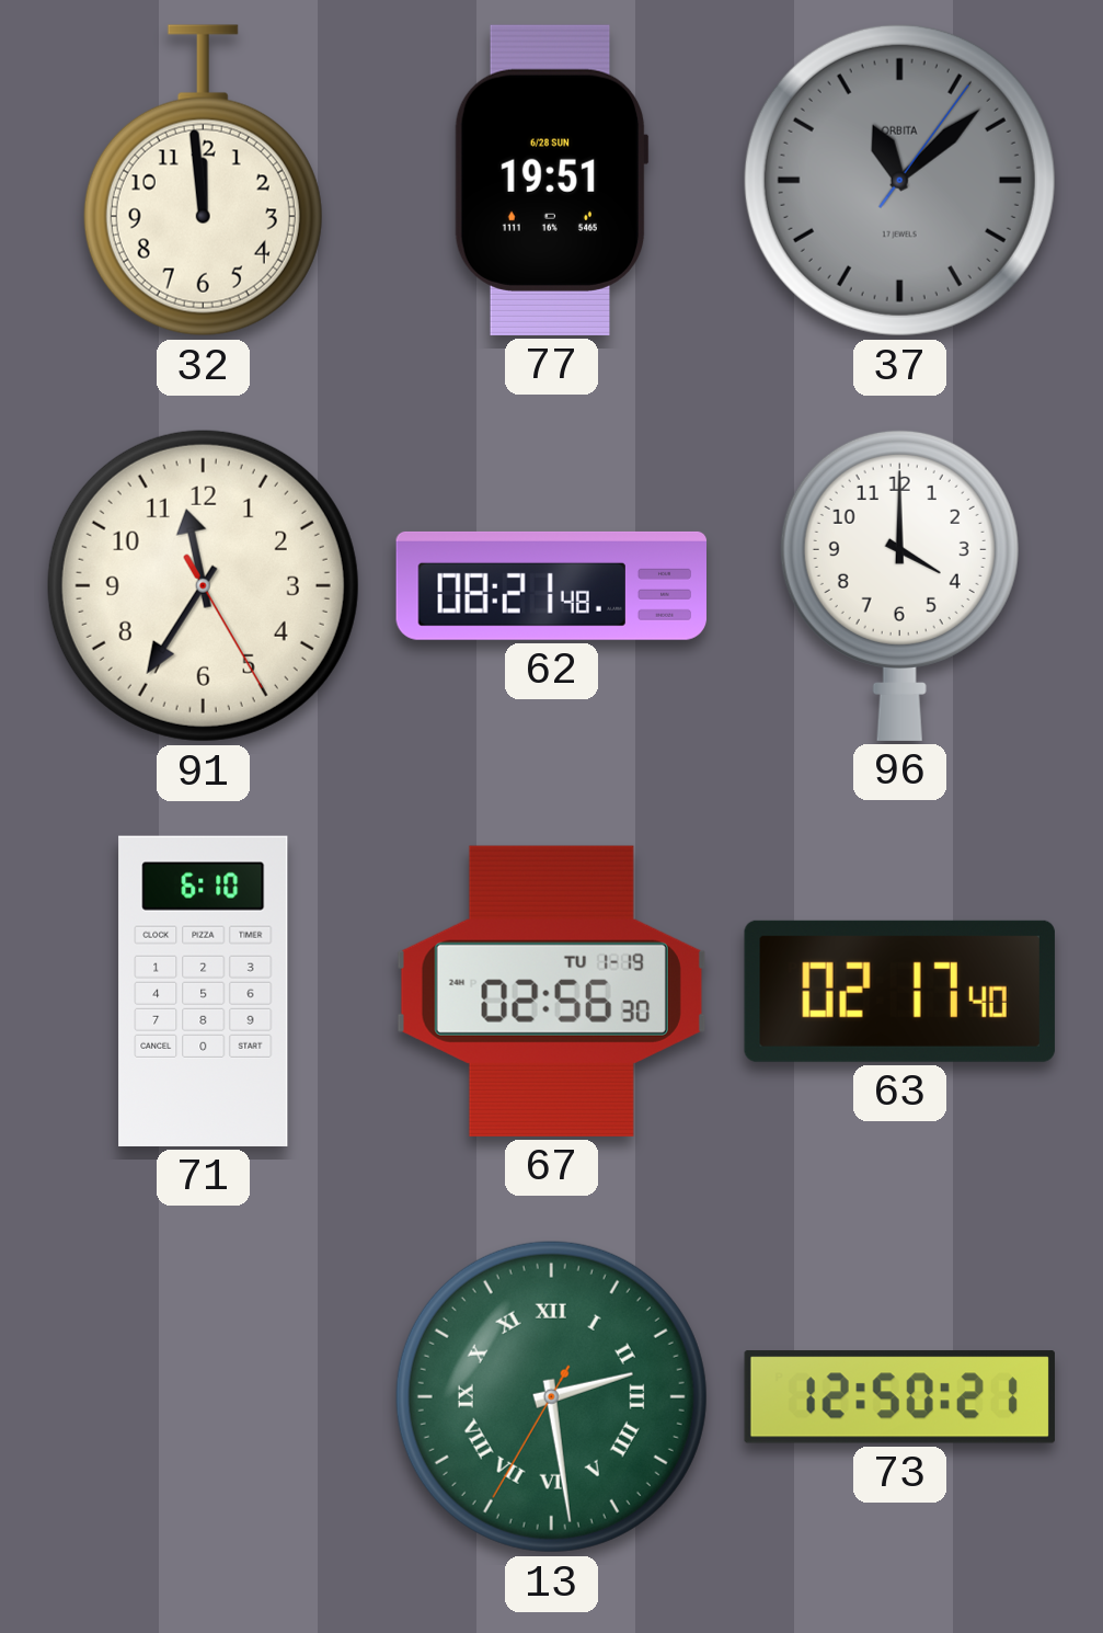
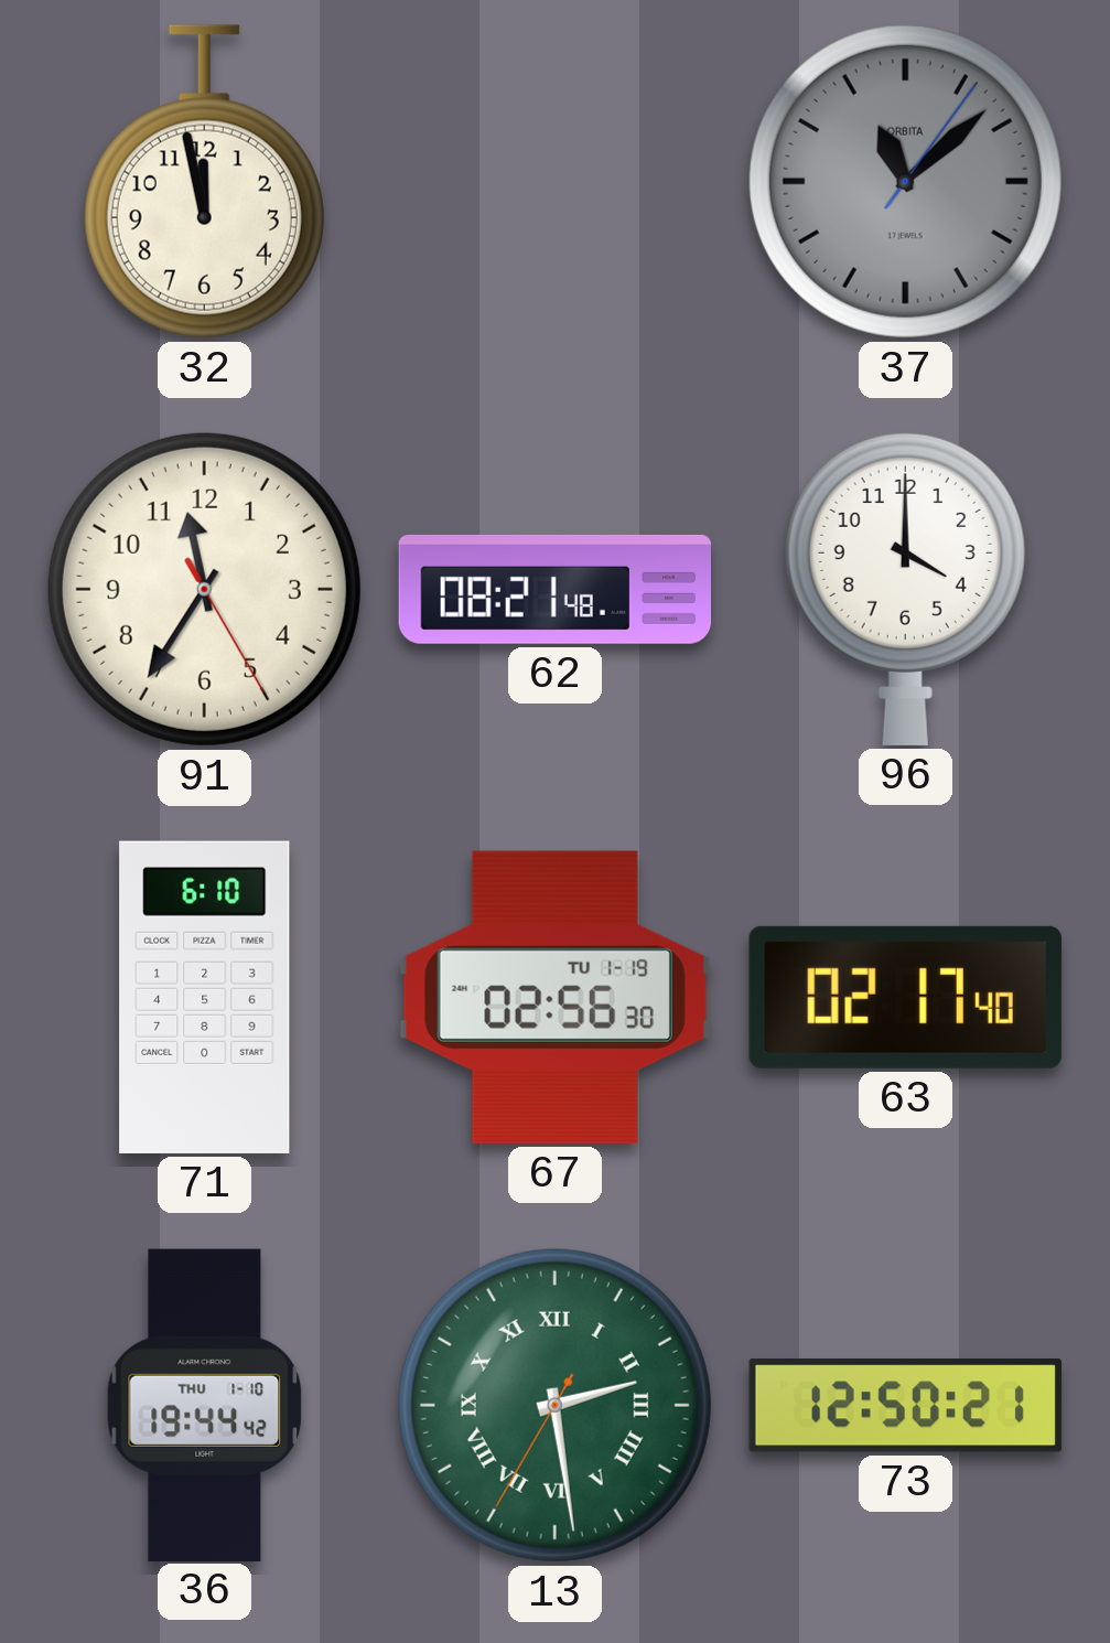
32: 11:59 -> 11:58 (204, 182)
77: 19:51 -> none (551, 180)
36: none -> 19:44 (205, 1405)
